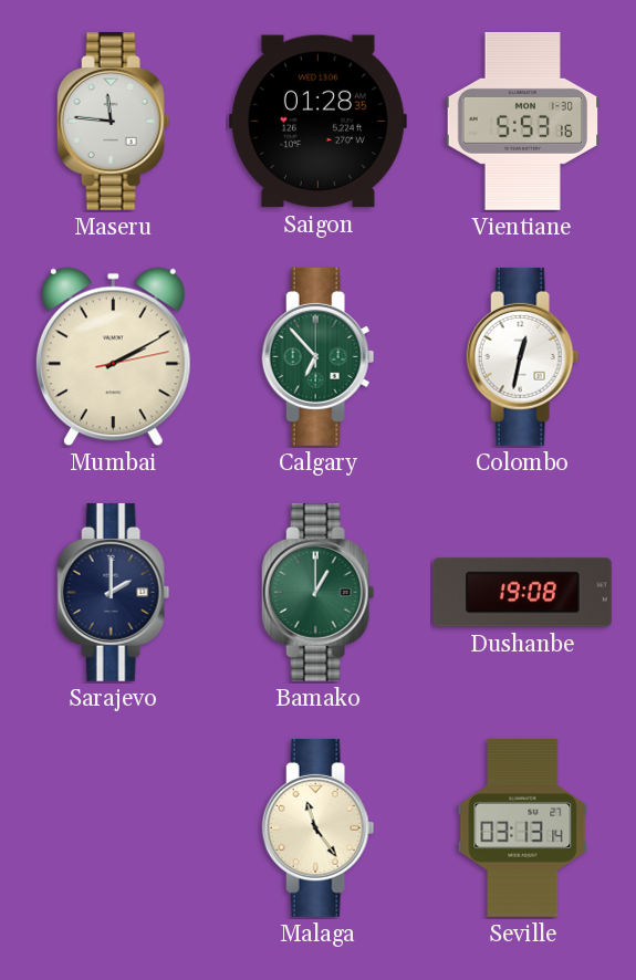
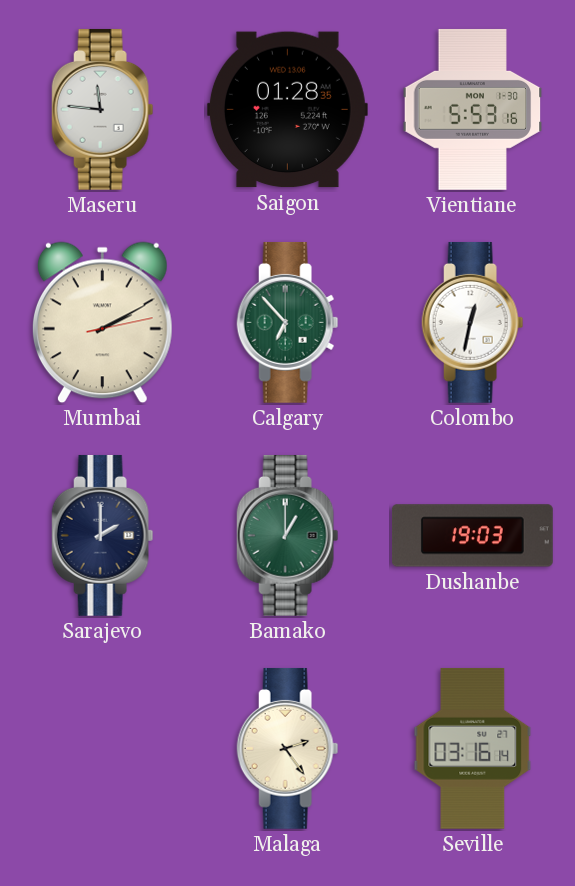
Dushanbe: 19:08 -> 19:03 (472, 536)
Malaga: 11:24 -> 2:24 (288, 748)
Seville: 03:13 -> 03:16 (473, 748)
